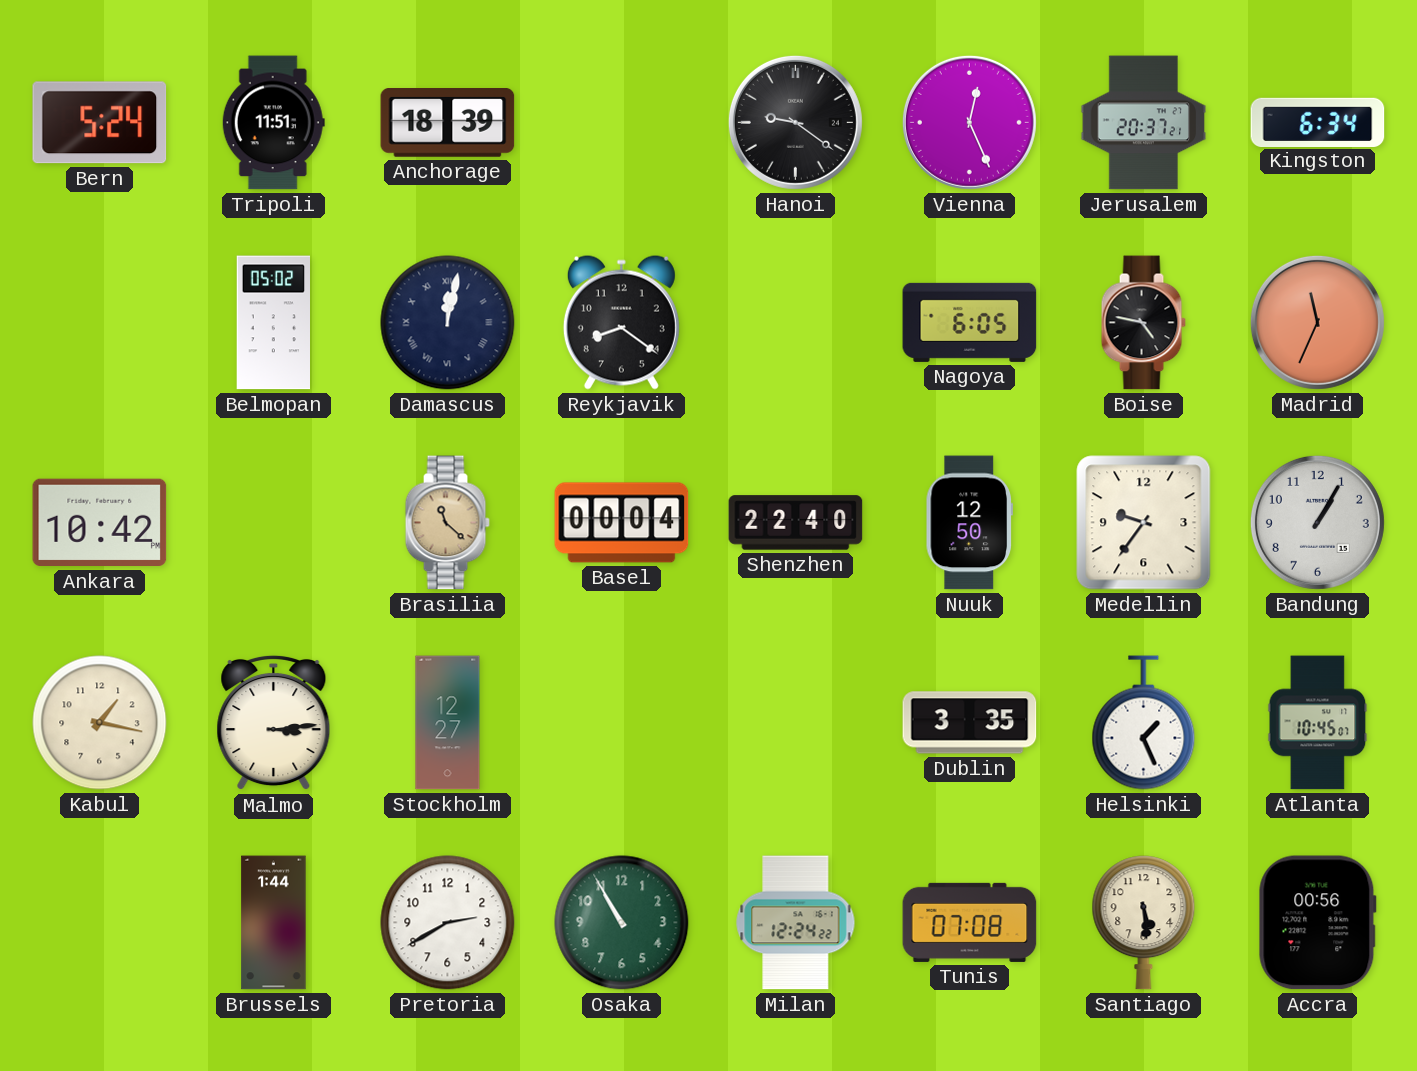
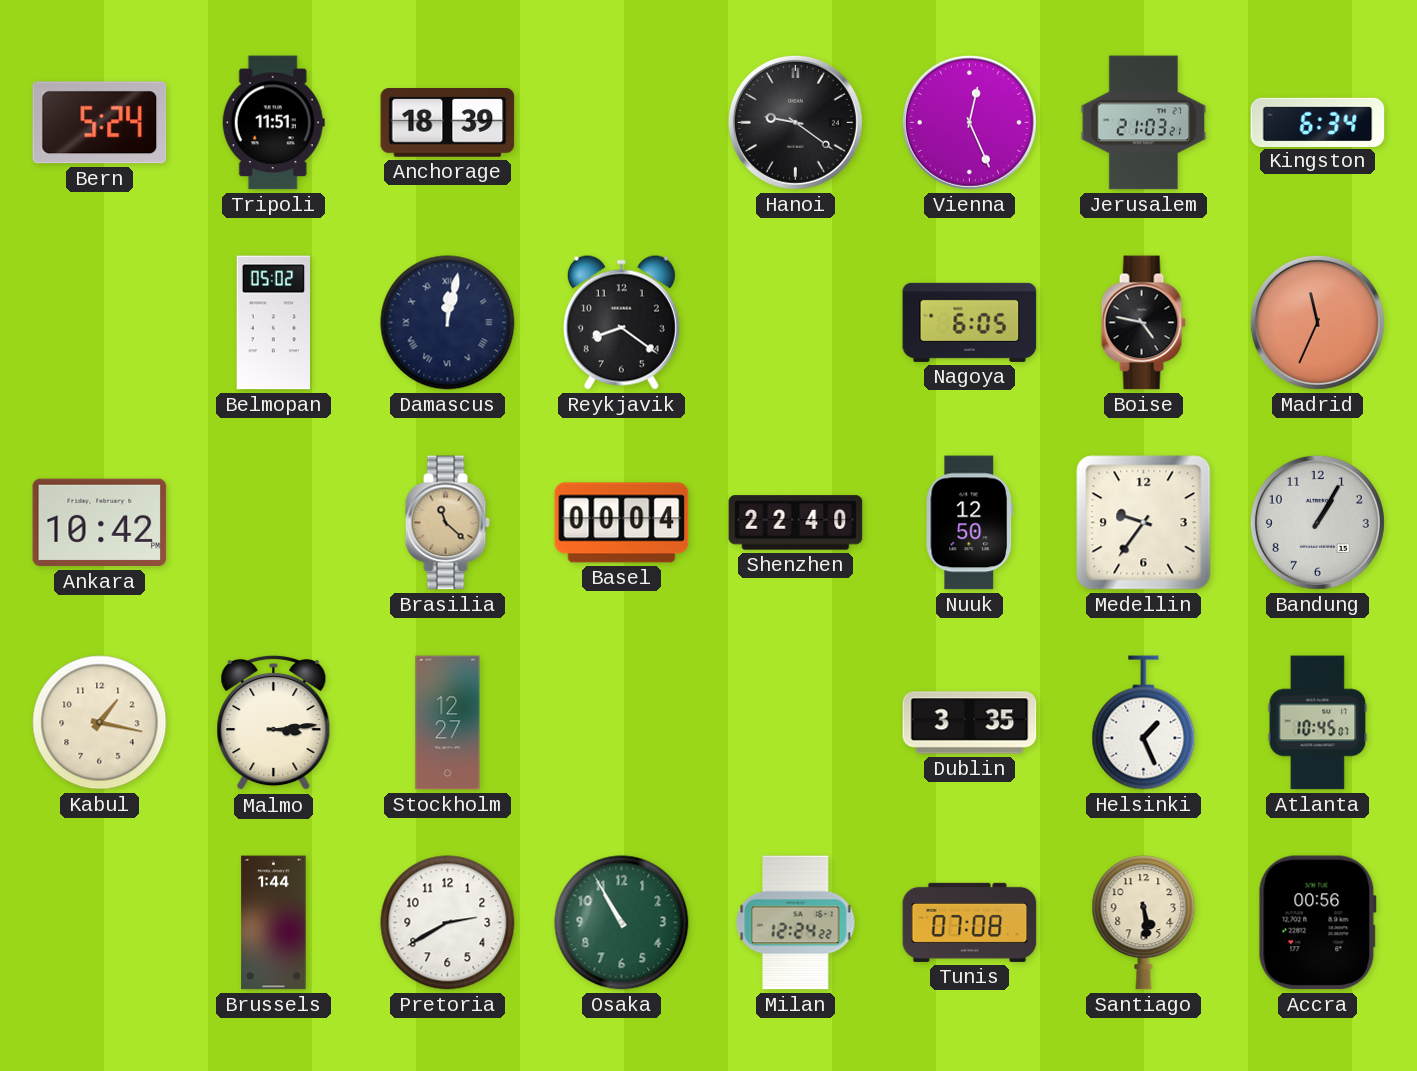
Jerusalem: 20:37 -> 21:03 (1144, 123)
